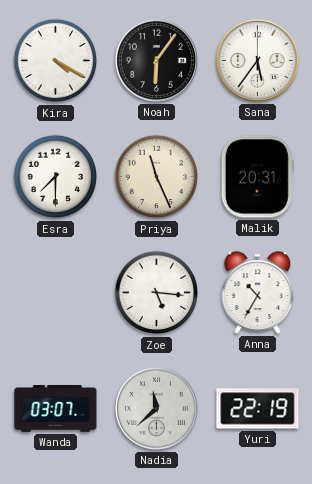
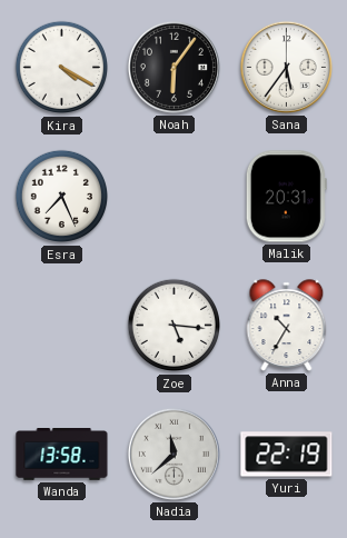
Esra: 7:30 -> 7:26 (62, 197)
Priya: 11:26 -> none (157, 177)
Wanda: 03:07 -> 13:58 (62, 455)
